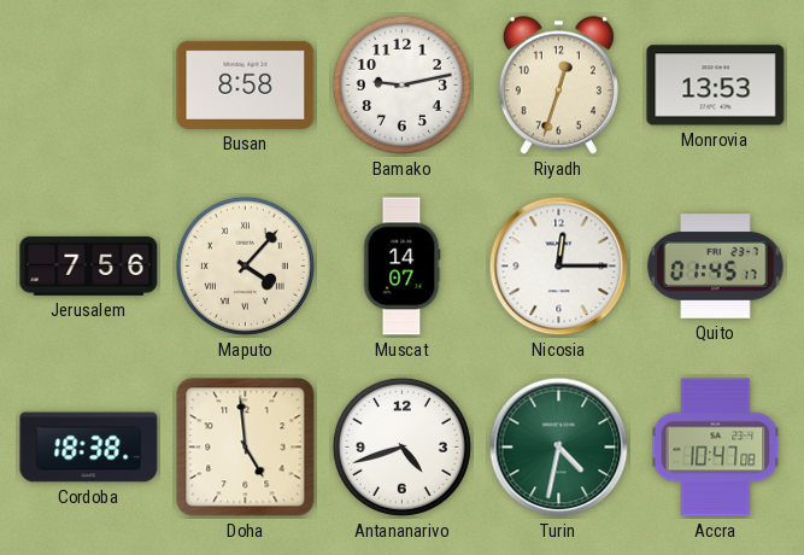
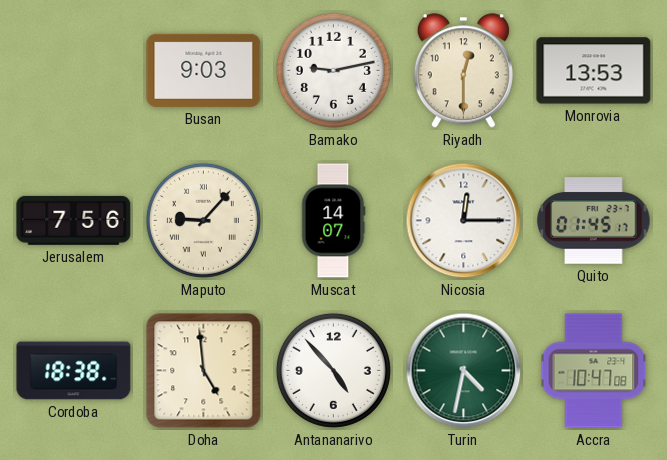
Busan: 8:58 -> 9:03 (204, 70)
Riyadh: 12:33 -> 12:30 (463, 71)
Maputo: 4:07 -> 9:07 (203, 220)
Antananarivo: 4:42 -> 4:53 (333, 370)
